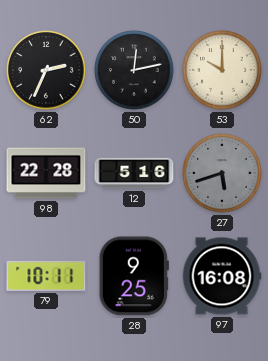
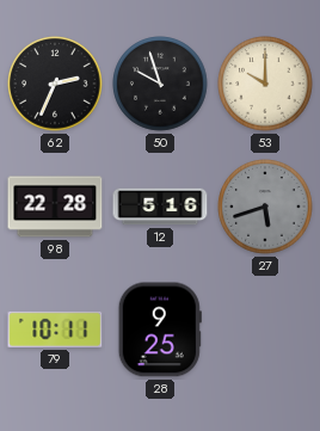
50: 12:13 -> 9:57 (160, 84)
97: 16:08 -> none (222, 276)
